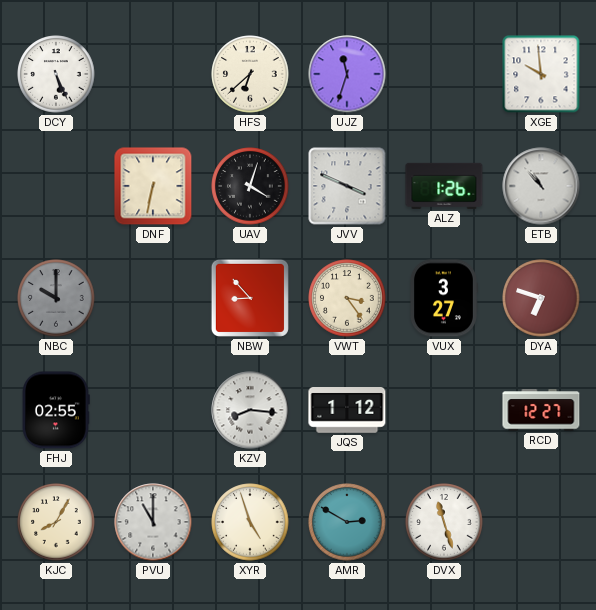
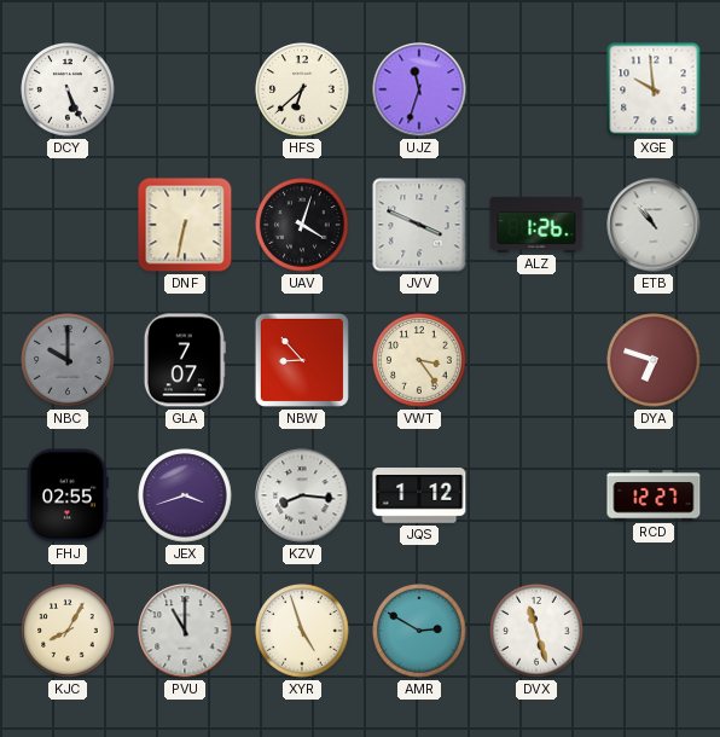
GLA: none -> 7:07 (185, 360)
VUX: 3:27 -> none (443, 298)
JEX: none -> 3:42 (185, 495)
